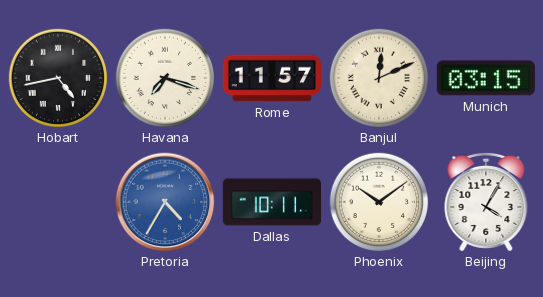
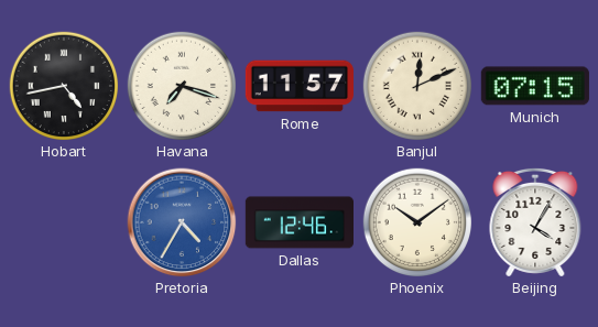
Munich: 03:15 -> 07:15 (535, 86)
Dallas: 10:11 -> 12:46 (298, 222)
